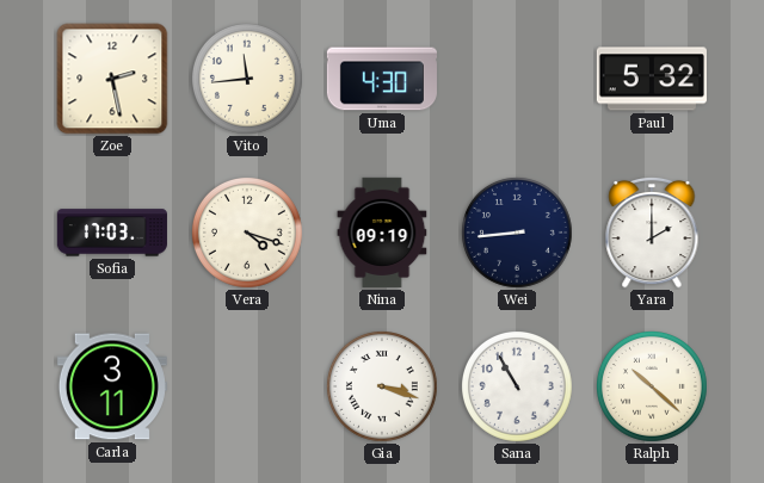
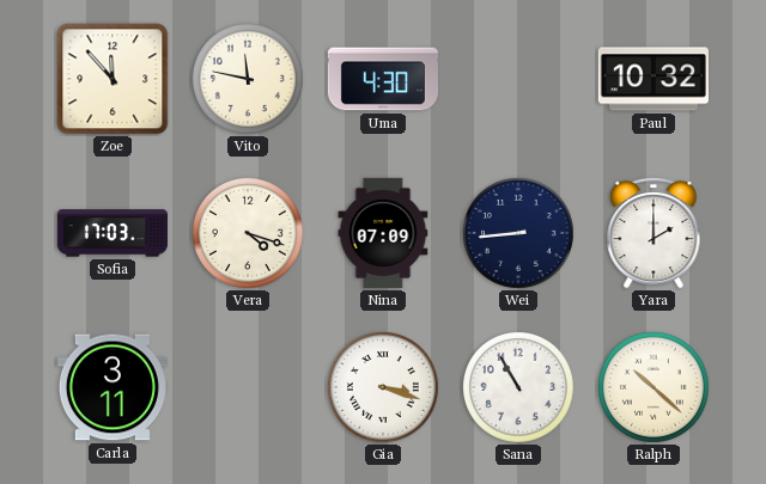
Zoe: 2:28 -> 11:53 (113, 79)
Vito: 11:44 -> 11:47 (248, 79)
Paul: 5:32 -> 10:32 (653, 79)
Nina: 09:19 -> 07:09 (383, 233)
